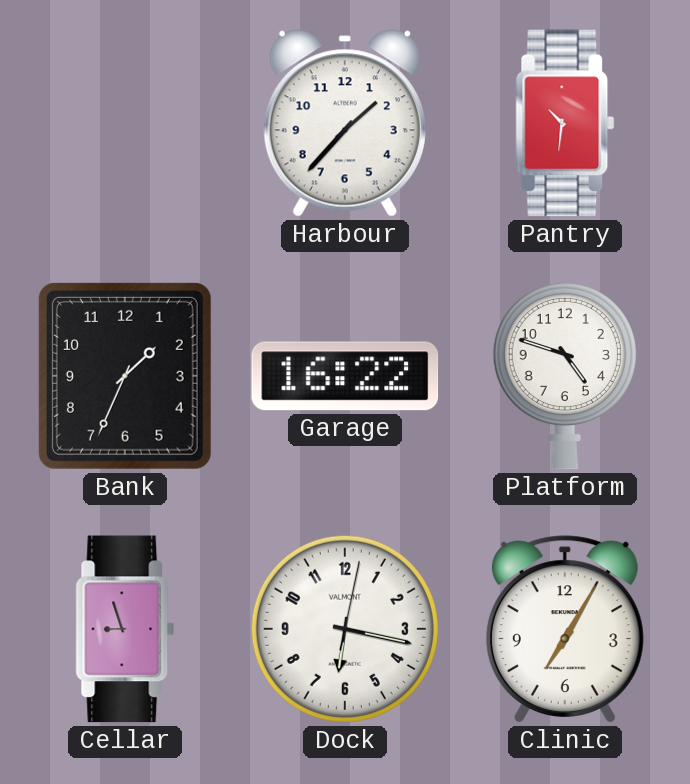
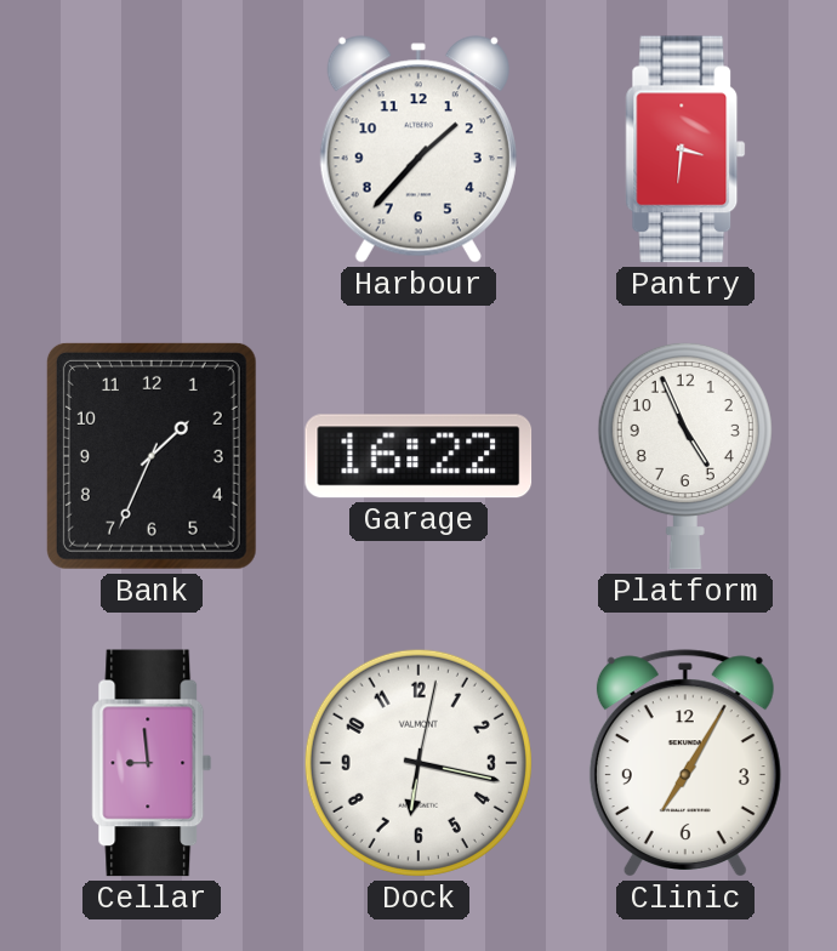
Pantry: 10:31 -> 3:31 (685, 149)
Platform: 4:48 -> 4:56 (685, 456)
Cellar: 8:57 -> 8:59 (152, 763)
